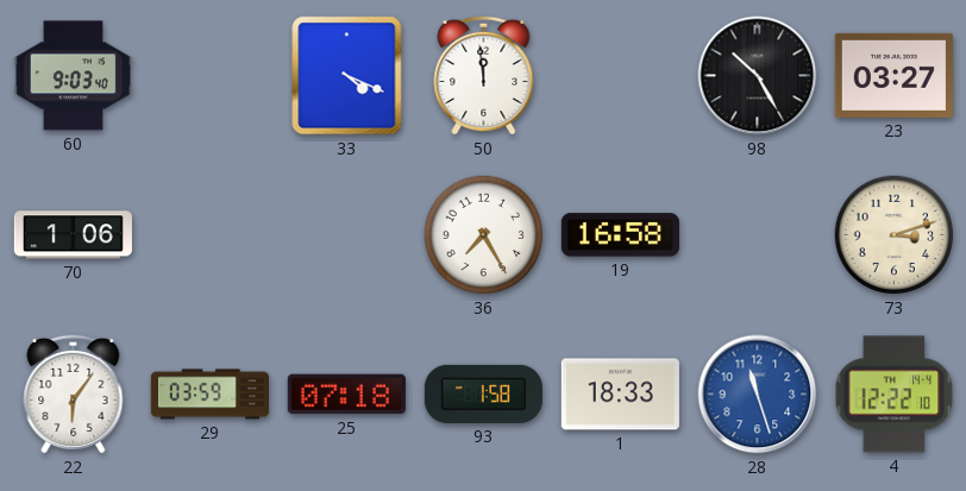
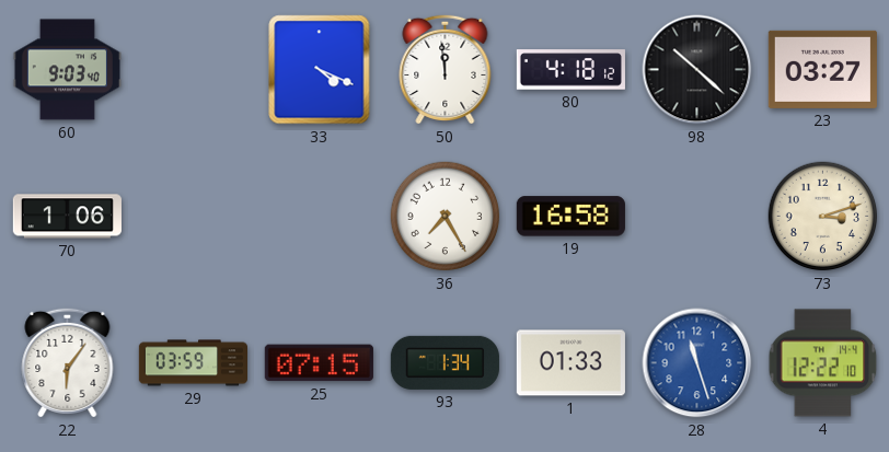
80: none -> 4:18 (570, 70)
98: 10:25 -> 10:22 (697, 70)
25: 07:18 -> 07:15 (319, 363)
93: 1:58 -> 1:34 (444, 362)
1: 18:33 -> 01:33 (570, 363)
